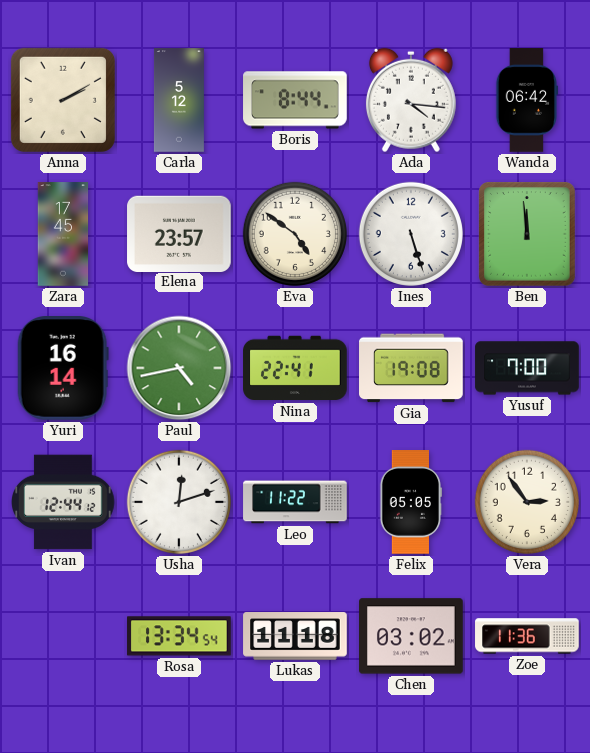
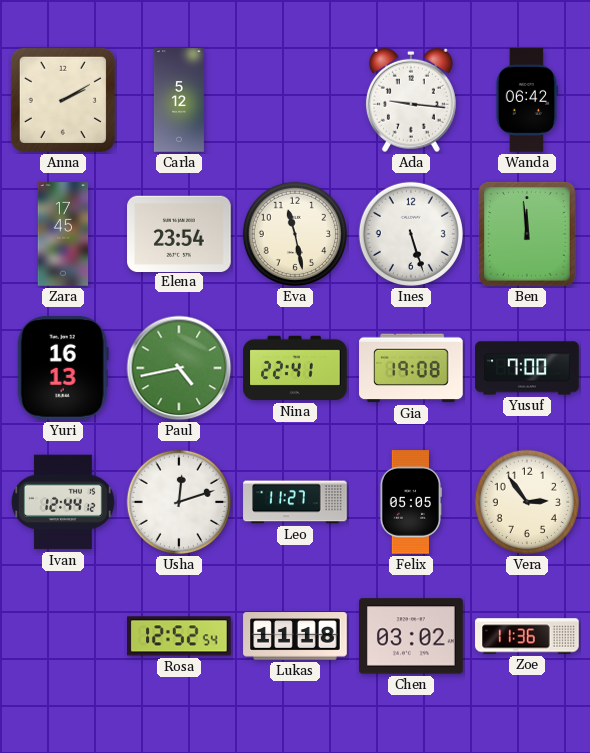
Boris: 8:44 -> none (295, 100)
Ada: 4:16 -> 9:16 (411, 100)
Elena: 23:57 -> 23:54 (179, 233)
Eva: 4:51 -> 11:28 (295, 234)
Yuri: 16:14 -> 16:13 (63, 369)
Leo: 11:22 -> 11:27 (295, 502)
Rosa: 13:34 -> 12:52 (179, 636)
